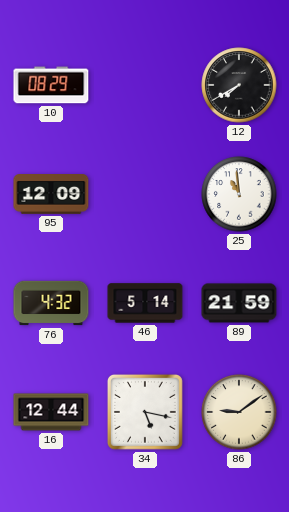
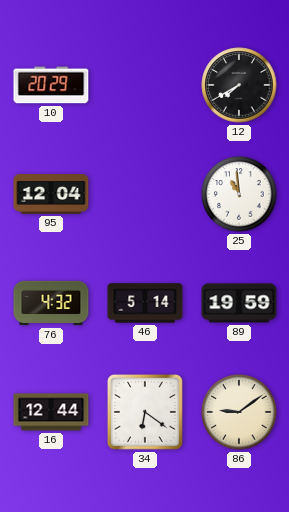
10: 08:29 -> 20:29 (51, 85)
95: 12:09 -> 12:04 (51, 195)
89: 21:59 -> 19:59 (239, 303)
34: 5:17 -> 6:21 (145, 412)
